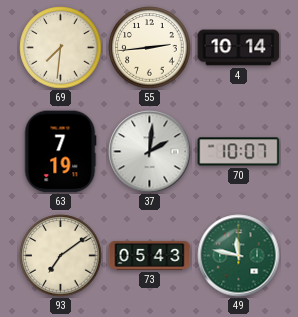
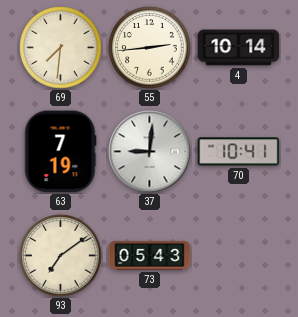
37: 2:01 -> 9:01 (150, 152)
70: 10:07 -> 10:41 (239, 152)
49: 11:47 -> none (239, 256)
